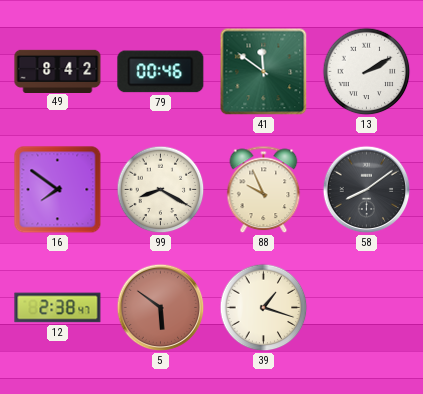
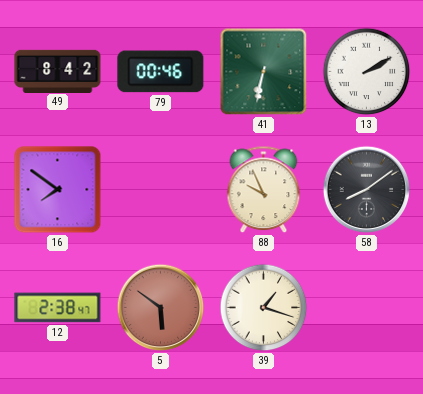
41: 11:51 -> 6:32 (264, 72)
99: 8:20 -> none (161, 190)
